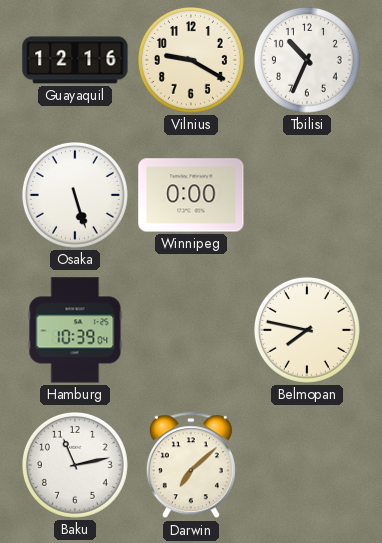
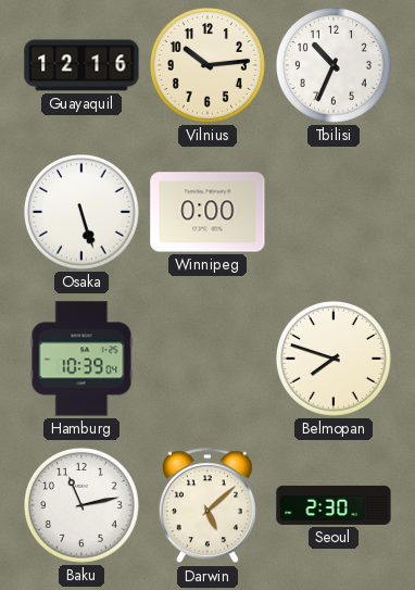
Vilnius: 9:20 -> 10:14 (207, 65)
Belmopan: 7:47 -> 7:48 (334, 359)
Darwin: 7:08 -> 5:08 (207, 506)
Seoul: none -> 2:30 (334, 505)
